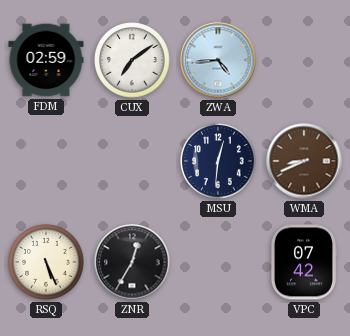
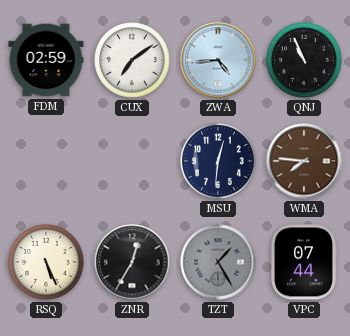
QNJ: none -> 10:56 (304, 60)
WMA: 8:41 -> 7:46 (304, 161)
TZT: none -> 1:25 (218, 262)
VPC: 07:42 -> 07:44 (303, 262)
